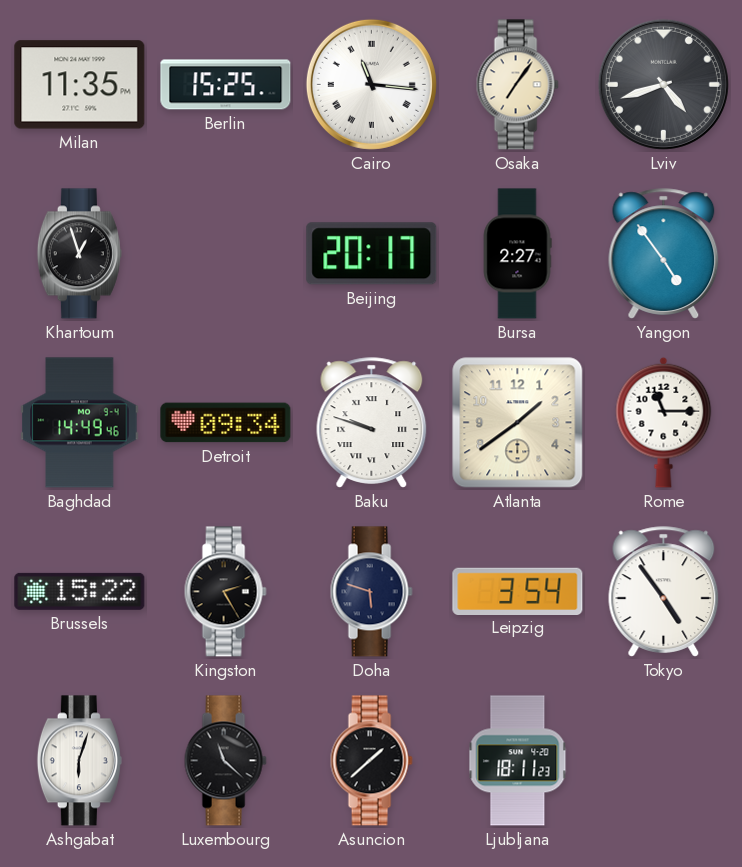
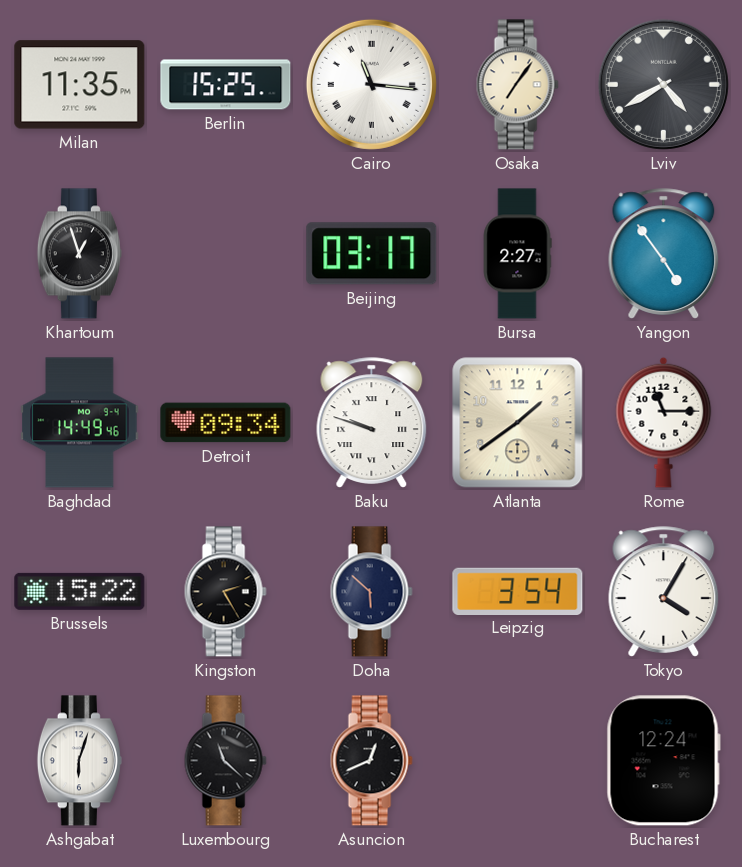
Lviv: 4:42 -> 4:40 (663, 84)
Beijing: 20:17 -> 03:17 (372, 254)
Doha: 5:48 -> 5:52 (371, 592)
Tokyo: 4:54 -> 4:05 (664, 592)
Asuncion: 1:38 -> 12:41 (371, 761)
Ljubljana: 18:11 -> none (518, 761)
Bucharest: none -> 12:24 (663, 761)
